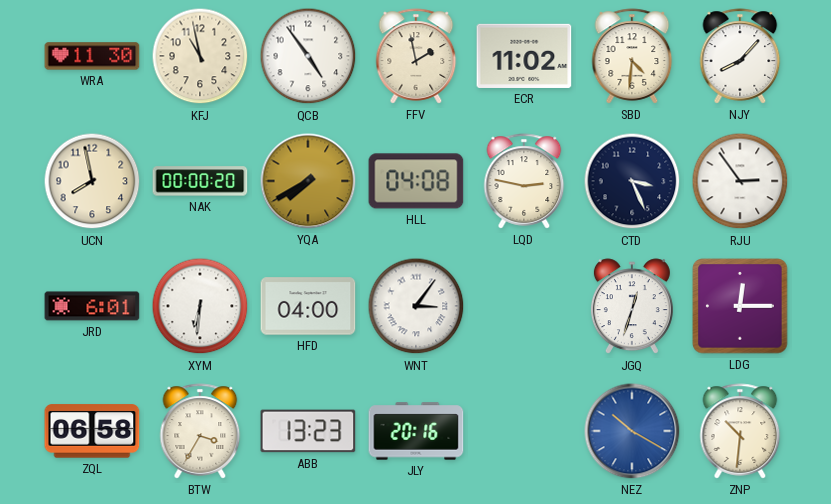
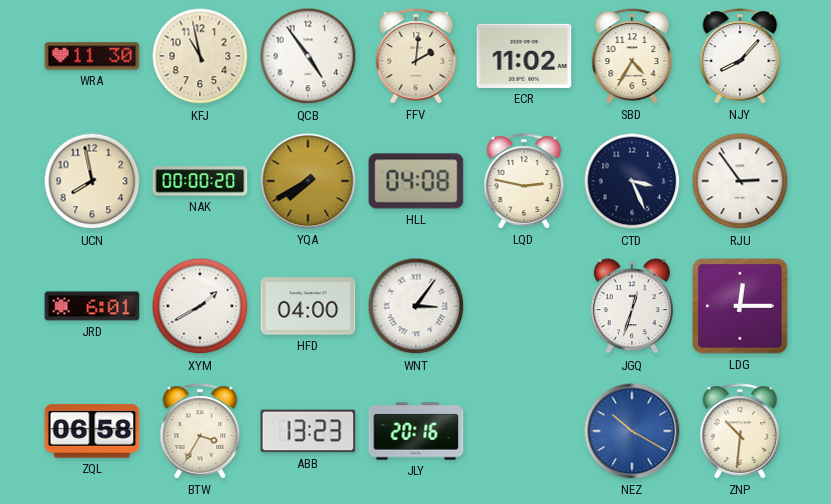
FFV: 1:58 -> 2:01 (416, 56)
SBD: 4:31 -> 4:35 (632, 56)
XYM: 6:31 -> 1:40 (200, 306)
